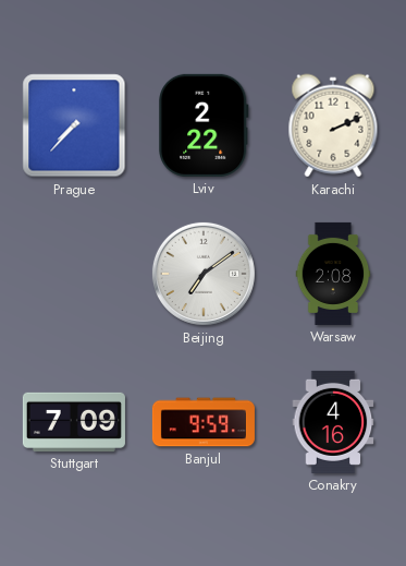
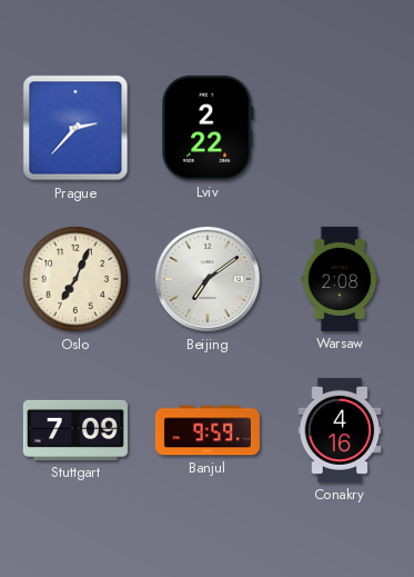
Prague: 7:37 -> 2:37 (75, 128)
Karachi: 2:11 -> none (333, 125)
Oslo: none -> 7:04 (75, 279)
